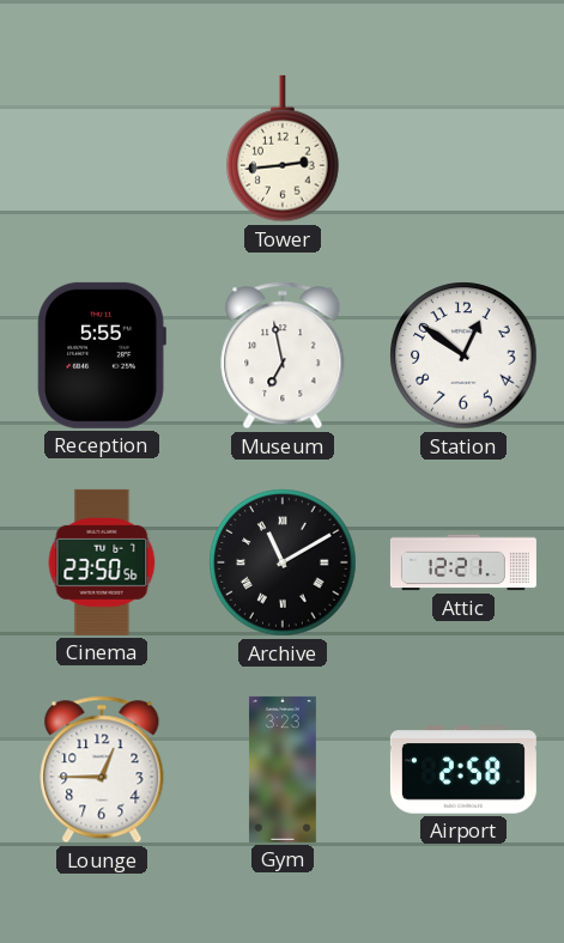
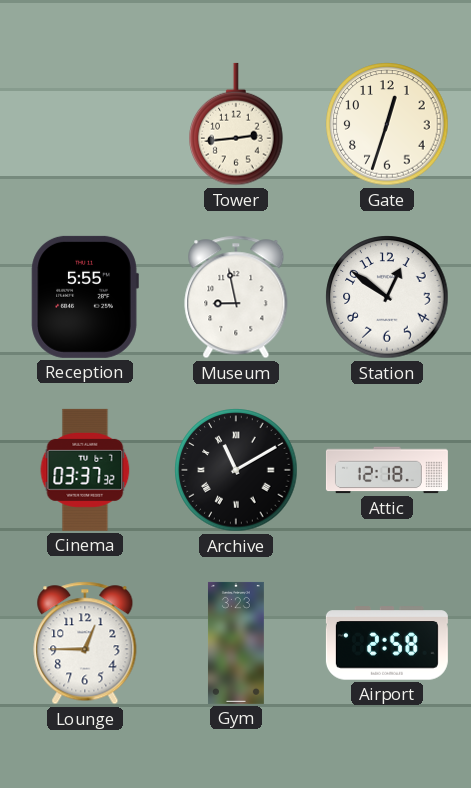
Gate: none -> 12:33 (387, 124)
Museum: 6:58 -> 8:58 (236, 297)
Cinema: 23:50 -> 03:37 (85, 470)
Attic: 12:21 -> 12:18 (387, 470)
